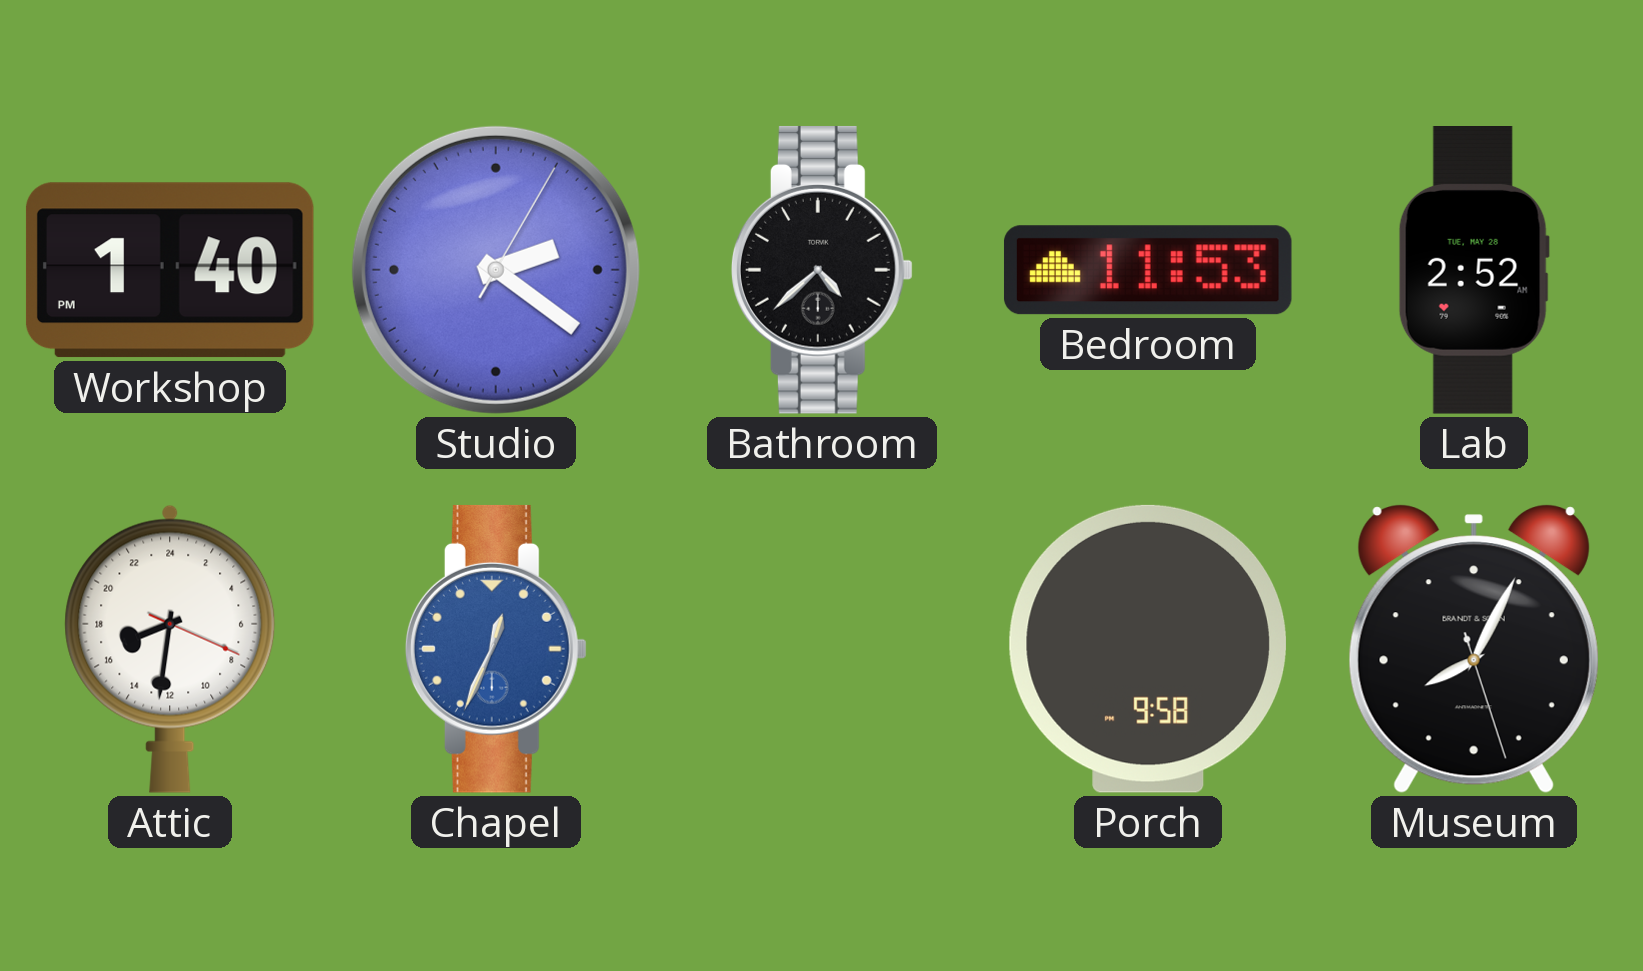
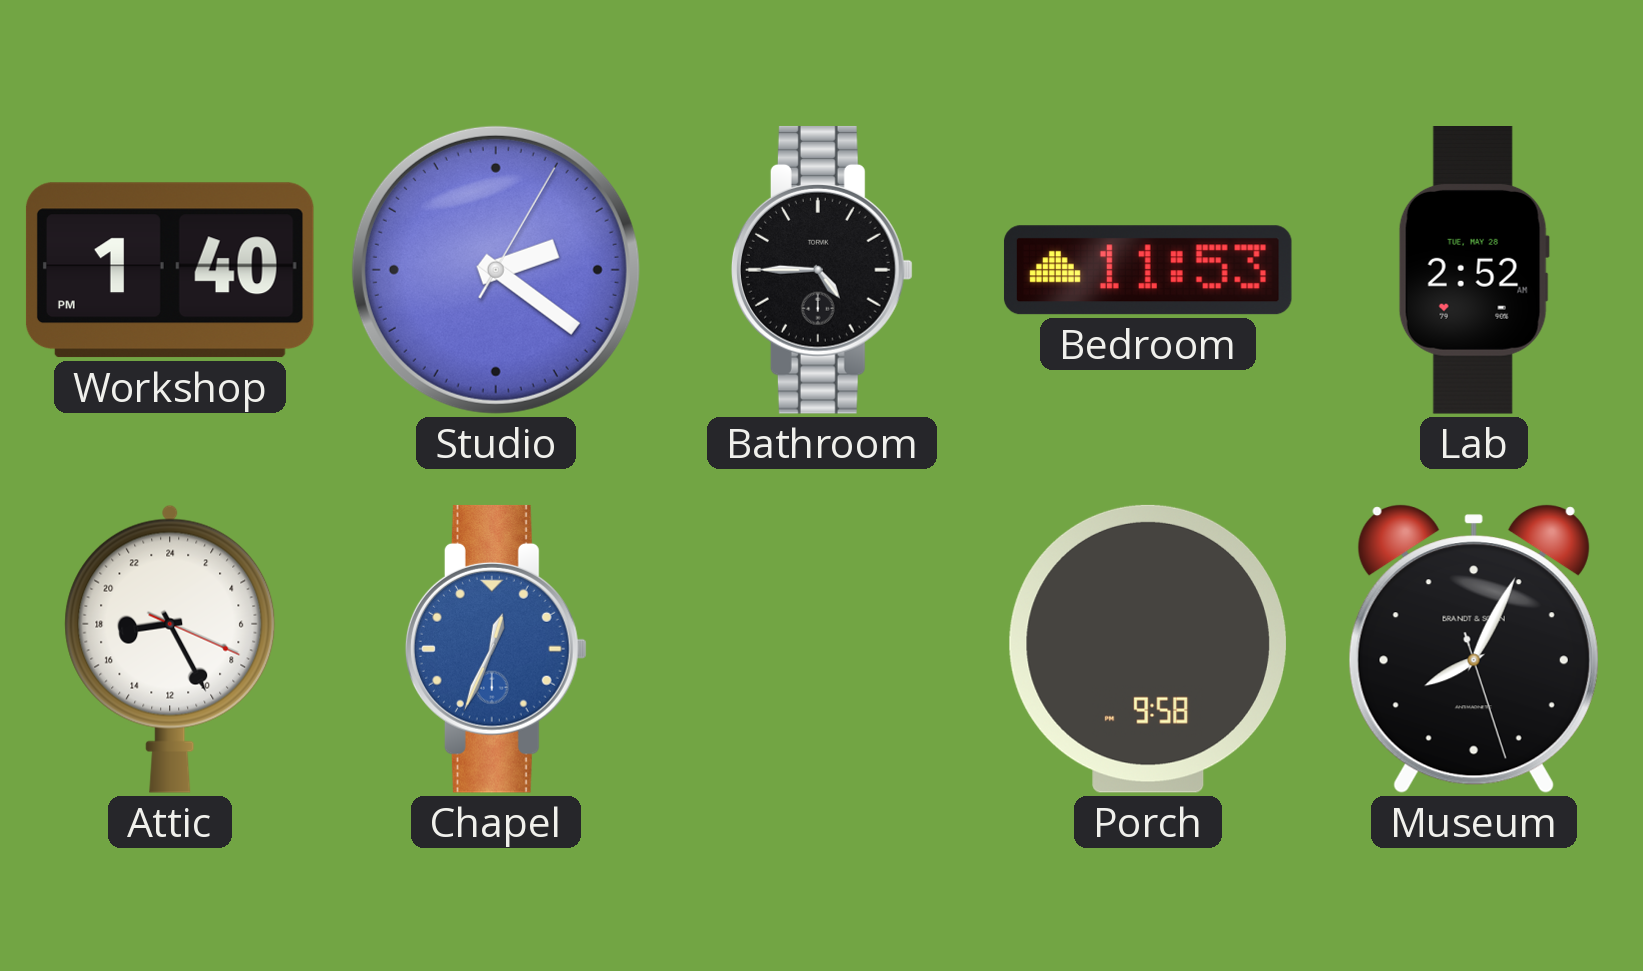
Bathroom: 4:38 -> 4:45 (822, 270)
Attic: 16:31 -> 17:25 (170, 649)
